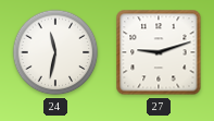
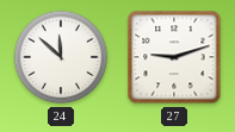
24: 11:32 -> 11:52 (61, 57)
